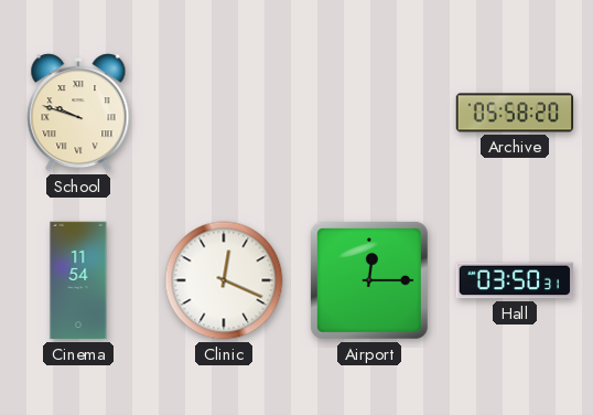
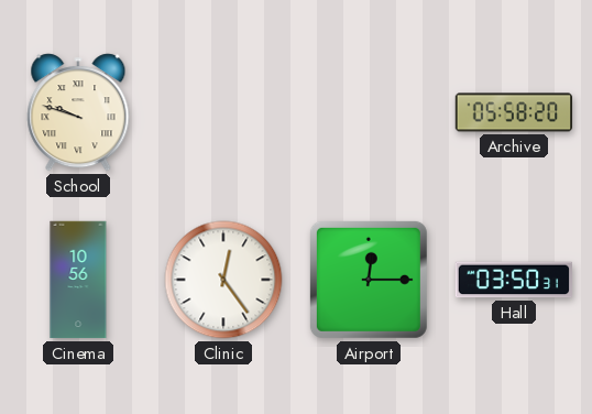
Cinema: 11:54 -> 10:56 (78, 280)
Clinic: 12:19 -> 12:24 (223, 280)
